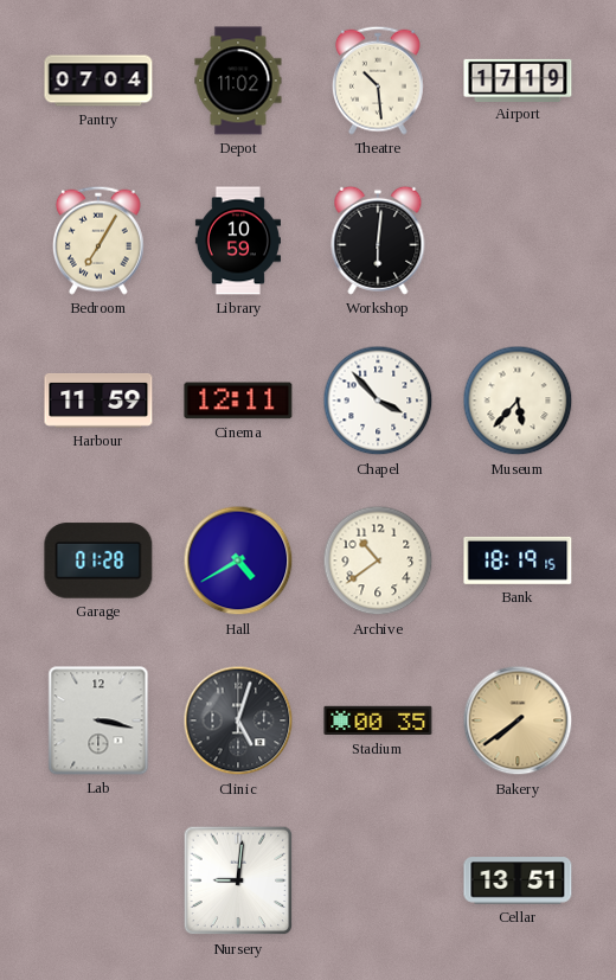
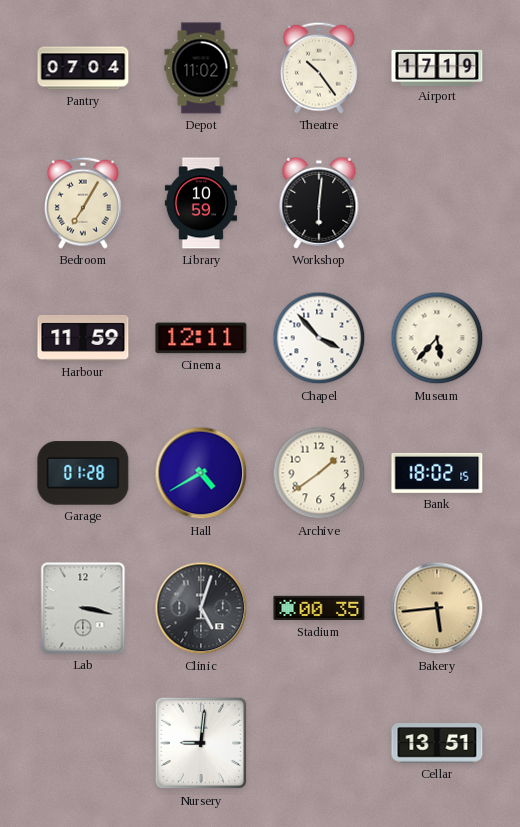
Theatre: 10:29 -> 10:24 (319, 68)
Archive: 10:39 -> 1:39 (319, 473)
Bank: 18:19 -> 18:02 (437, 473)
Bakery: 7:39 -> 5:44 (437, 608)
